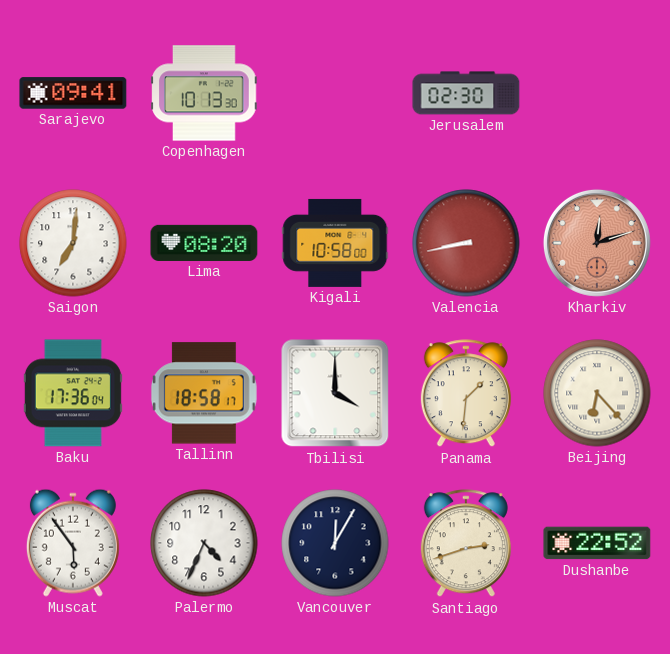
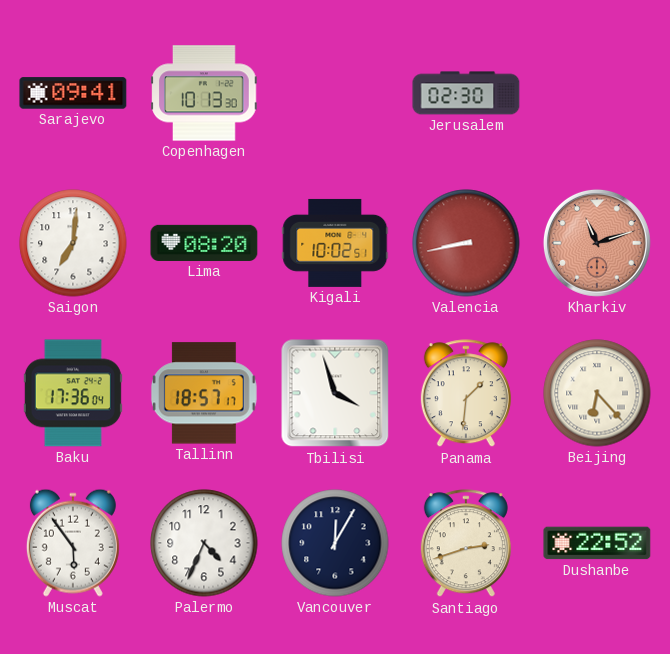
Kigali: 10:58 -> 10:02 (335, 243)
Kharkiv: 12:12 -> 11:12 (597, 243)
Tallinn: 18:58 -> 18:57 (204, 393)
Tbilisi: 4:00 -> 3:57 (335, 393)
